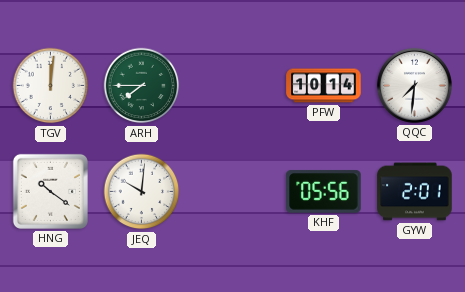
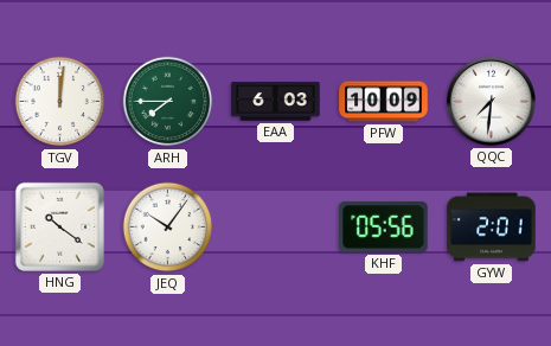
EAA: none -> 6:03 (276, 102)
PFW: 10:14 -> 10:09 (384, 102)
JEQ: 10:01 -> 10:06 (168, 228)
